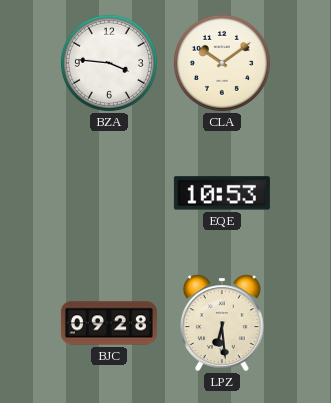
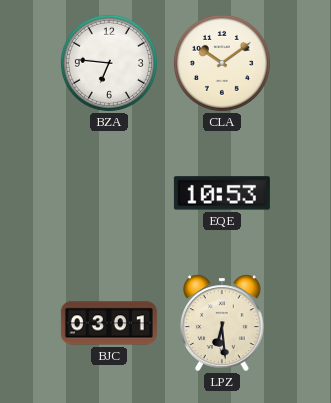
BZA: 3:46 -> 6:46 (109, 63)
BJC: 09:28 -> 03:01 (109, 323)
